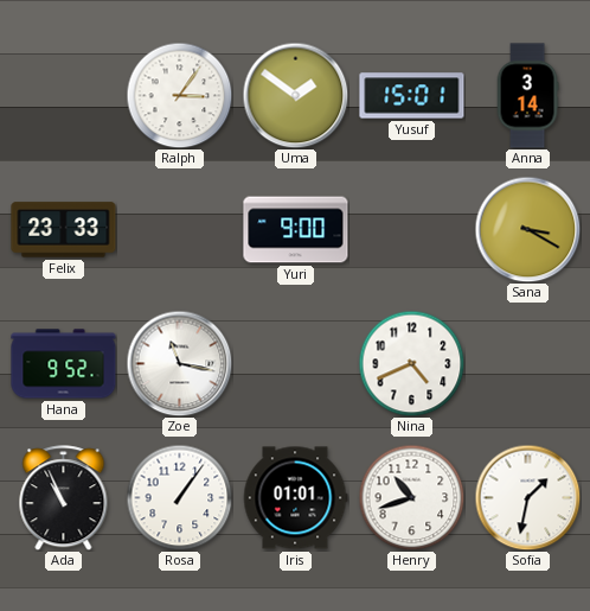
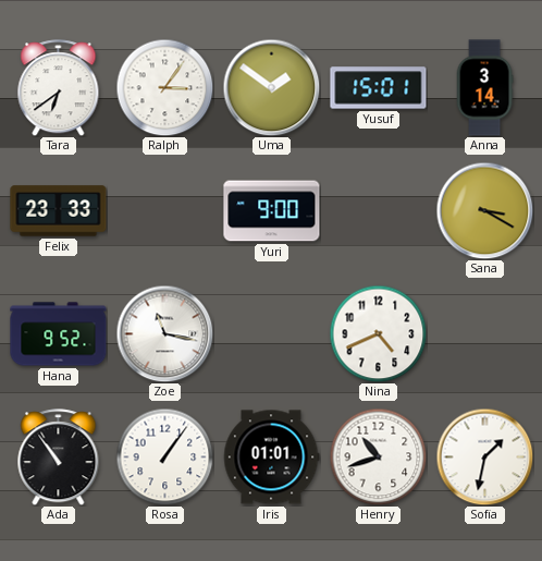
Tara: none -> 6:39 (59, 88)
Ada: 10:56 -> 10:54 (59, 458)
